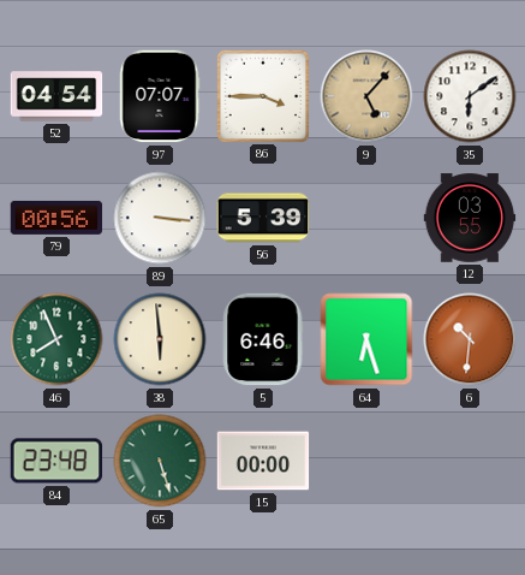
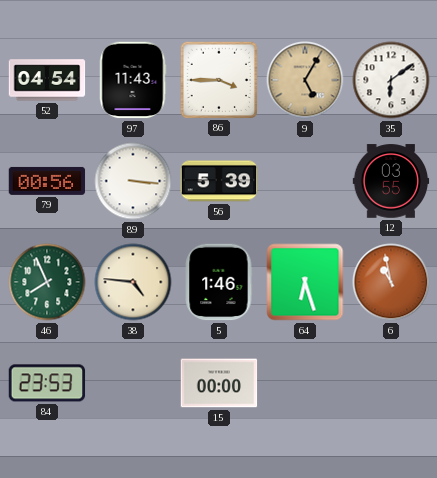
97: 07:07 -> 11:43 (133, 80)
9: 5:07 -> 5:05 (305, 80)
38: 5:59 -> 4:46 (133, 282)
5: 6:46 -> 1:46 (219, 282)
6: 10:31 -> 10:58 (391, 282)
84: 23:48 -> 23:53 (47, 383)
65: 5:27 -> none (160, 461)
